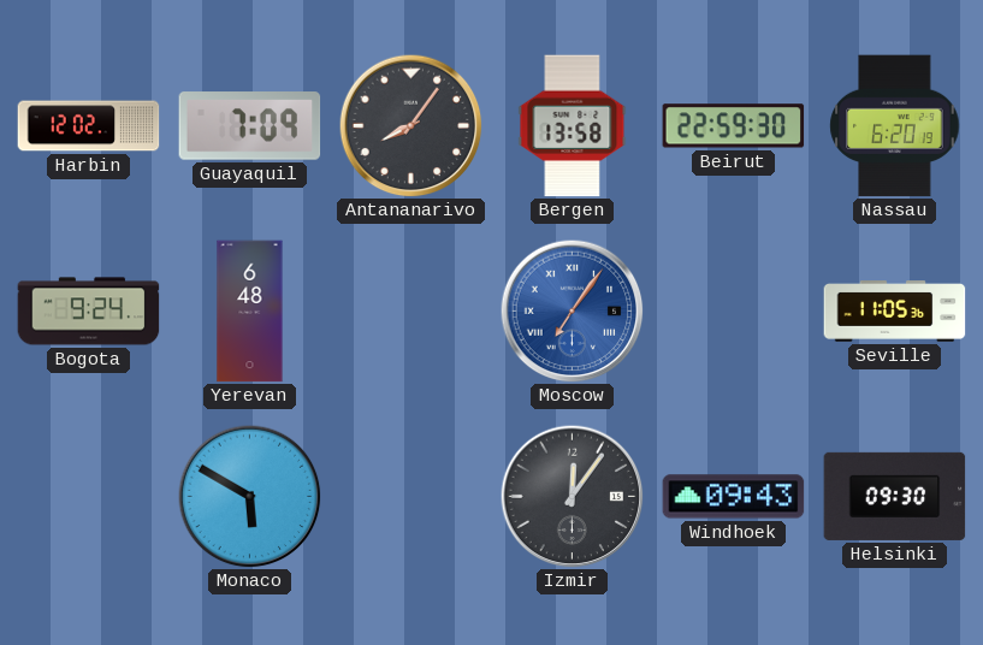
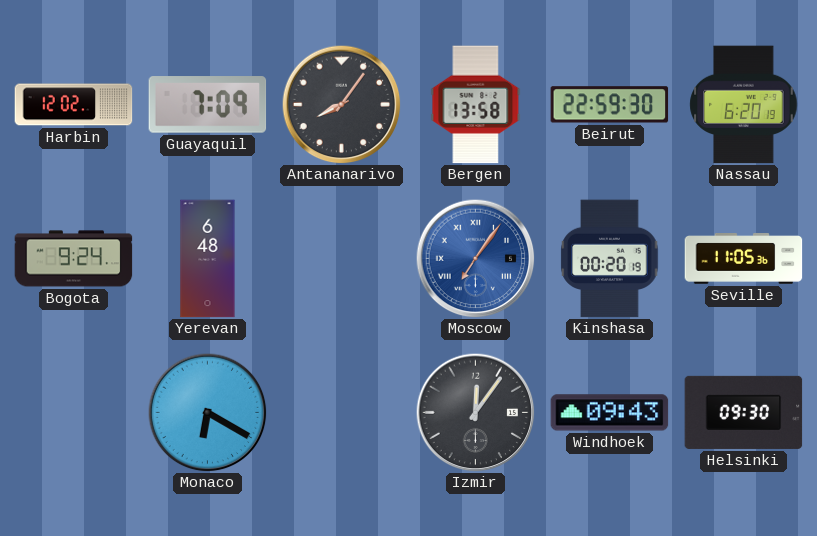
Kinshasa: none -> 00:20 (610, 259)
Monaco: 5:50 -> 6:20 (207, 412)
